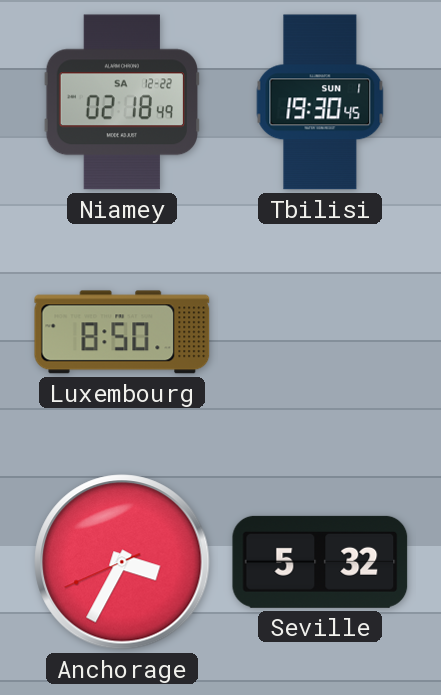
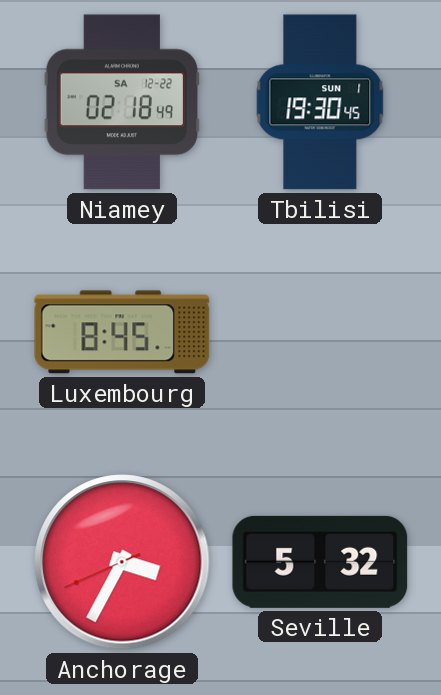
Luxembourg: 8:50 -> 8:45 (122, 332)
